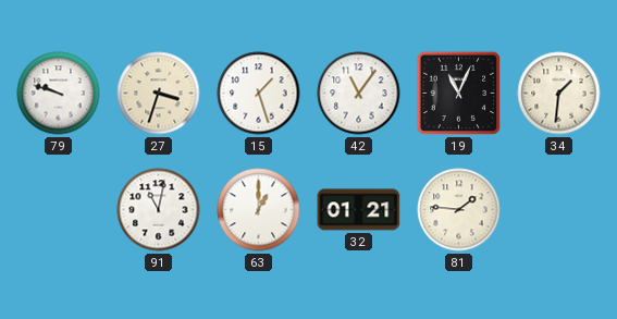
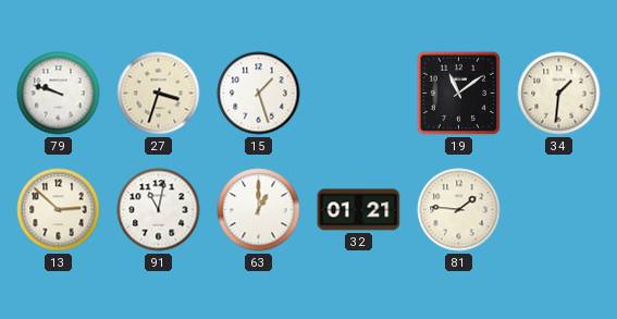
42: 11:06 -> none (359, 94)
19: 11:04 -> 11:09 (459, 94)
13: none -> 2:52 (59, 210)
